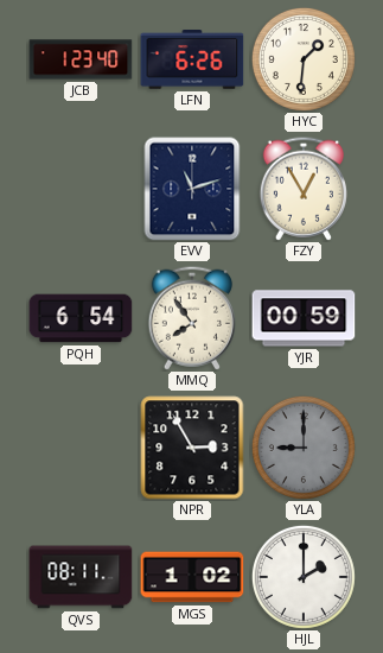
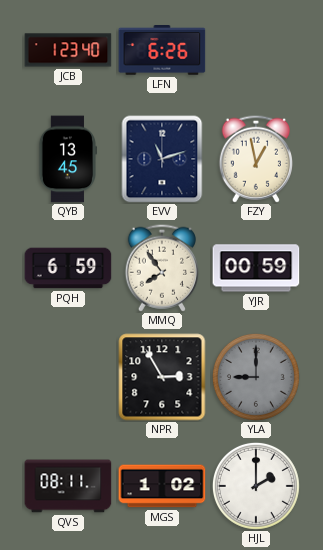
HYC: 1:31 -> none (304, 59)
QYB: none -> 13:45 (67, 159)
FZY: 12:55 -> 12:58 (256, 159)
PQH: 6:54 -> 6:59 (68, 268)
